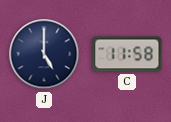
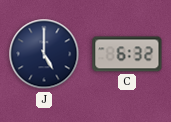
C: 11:58 -> 6:32 (127, 54)
